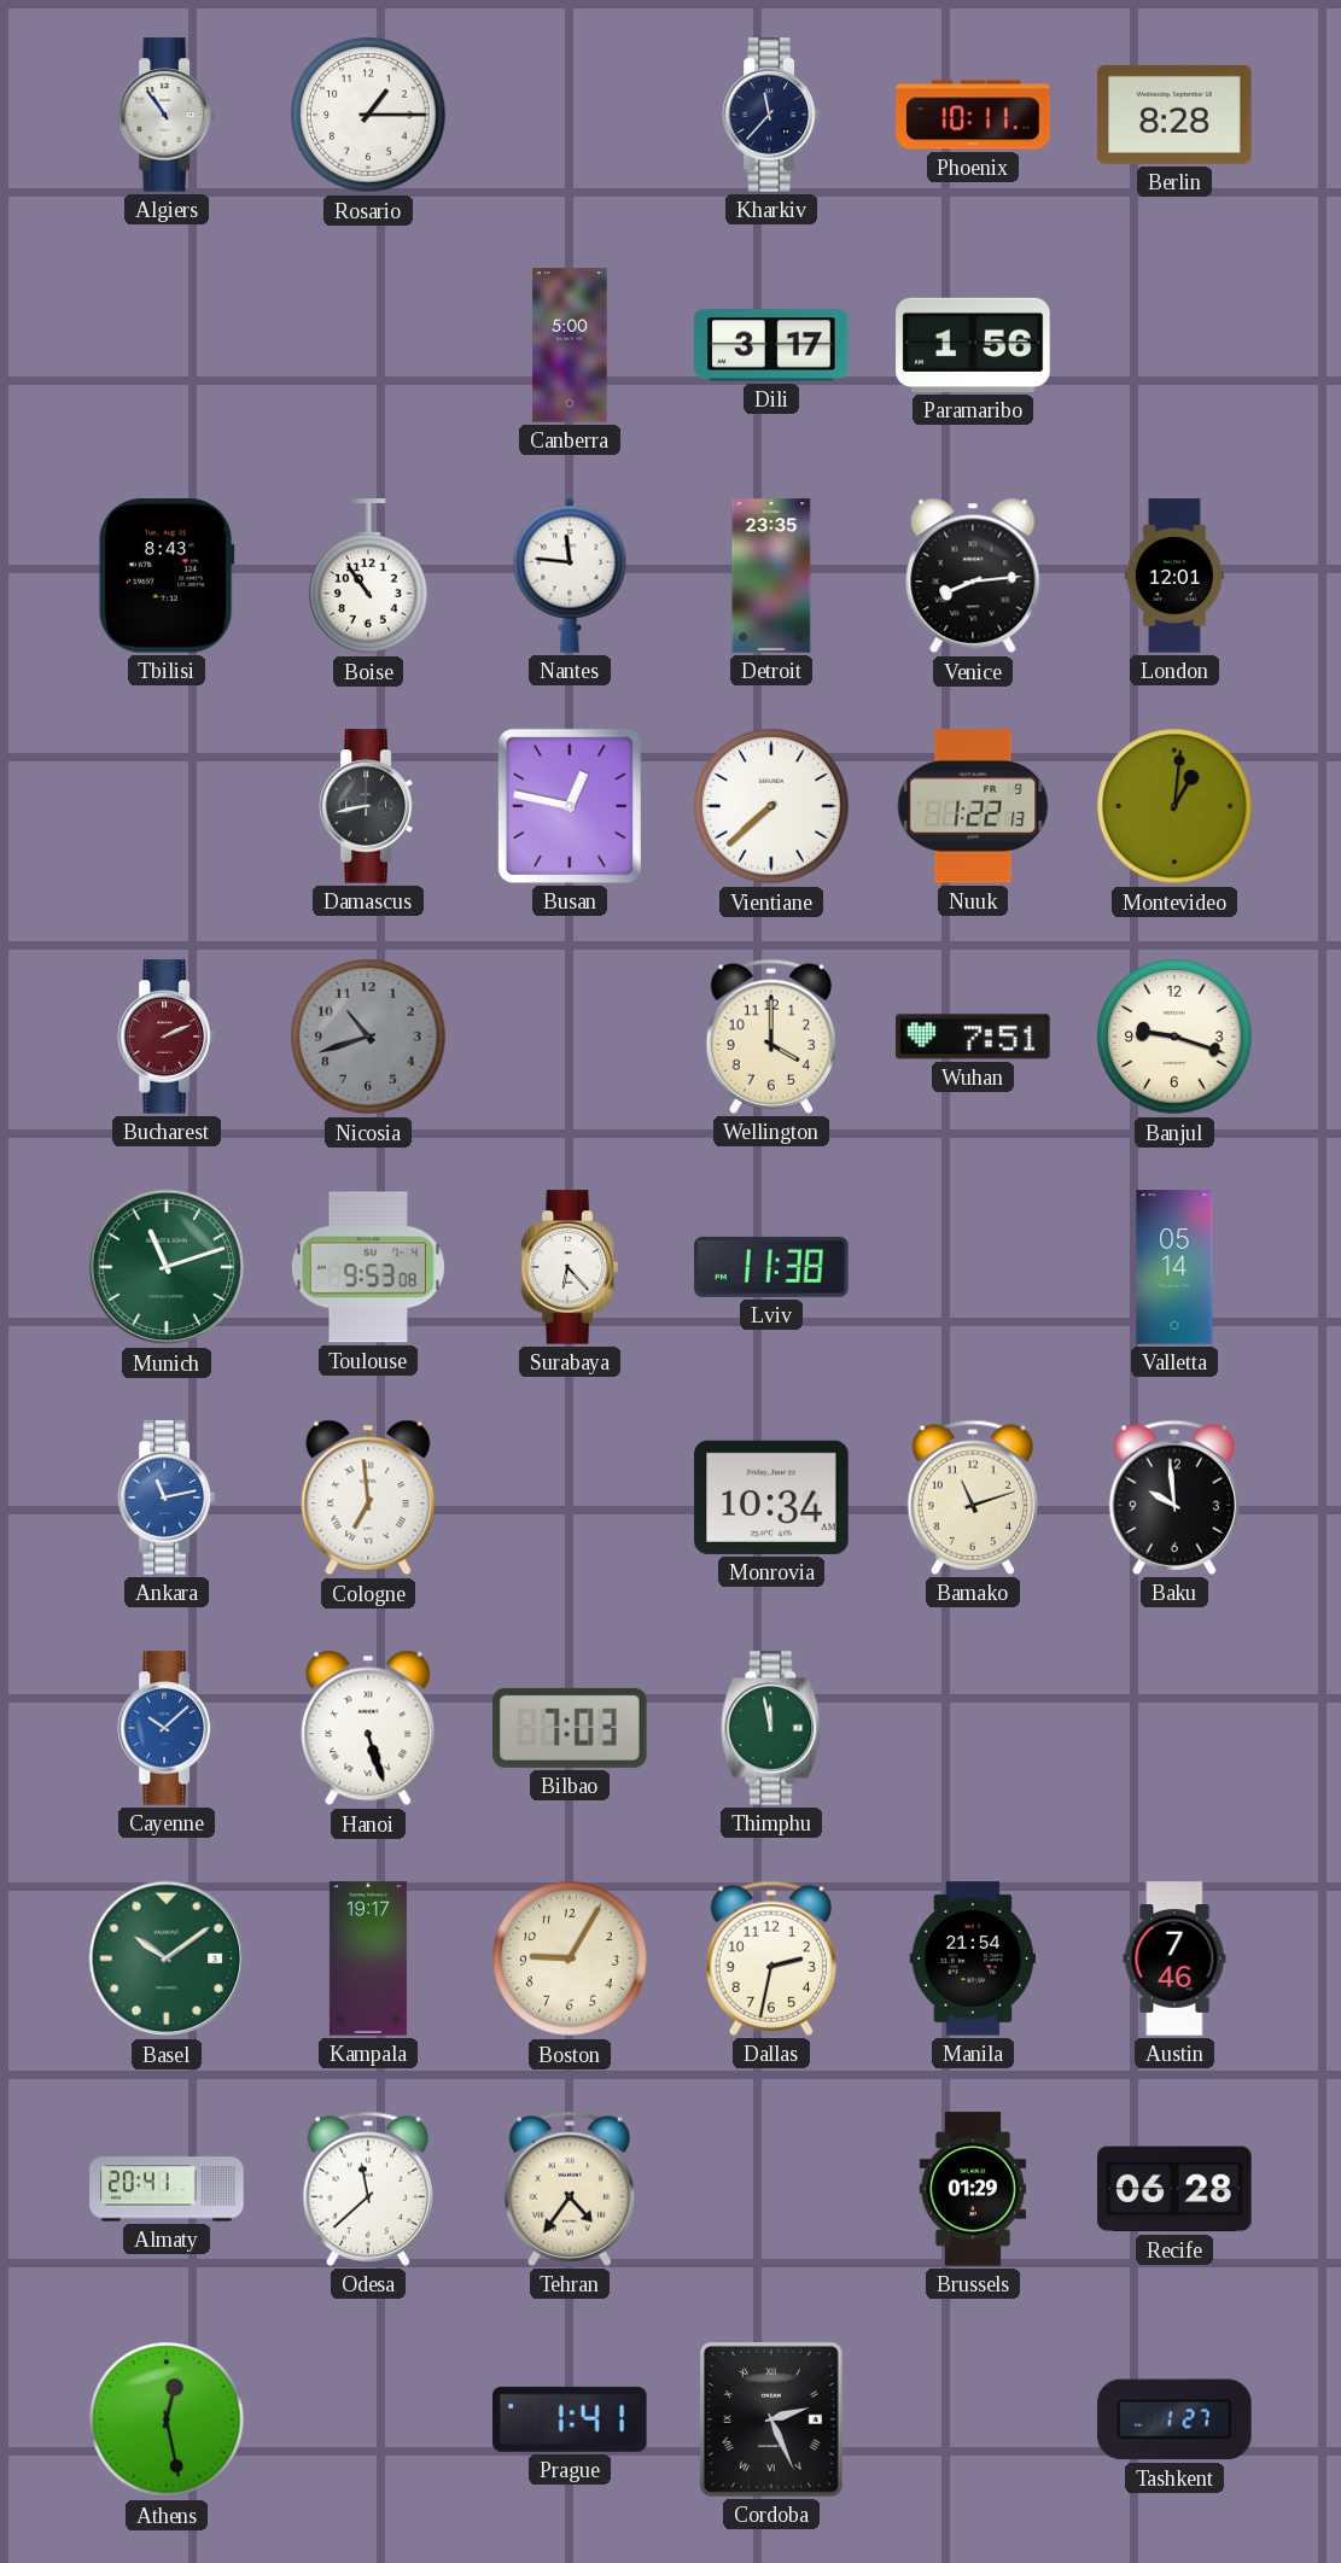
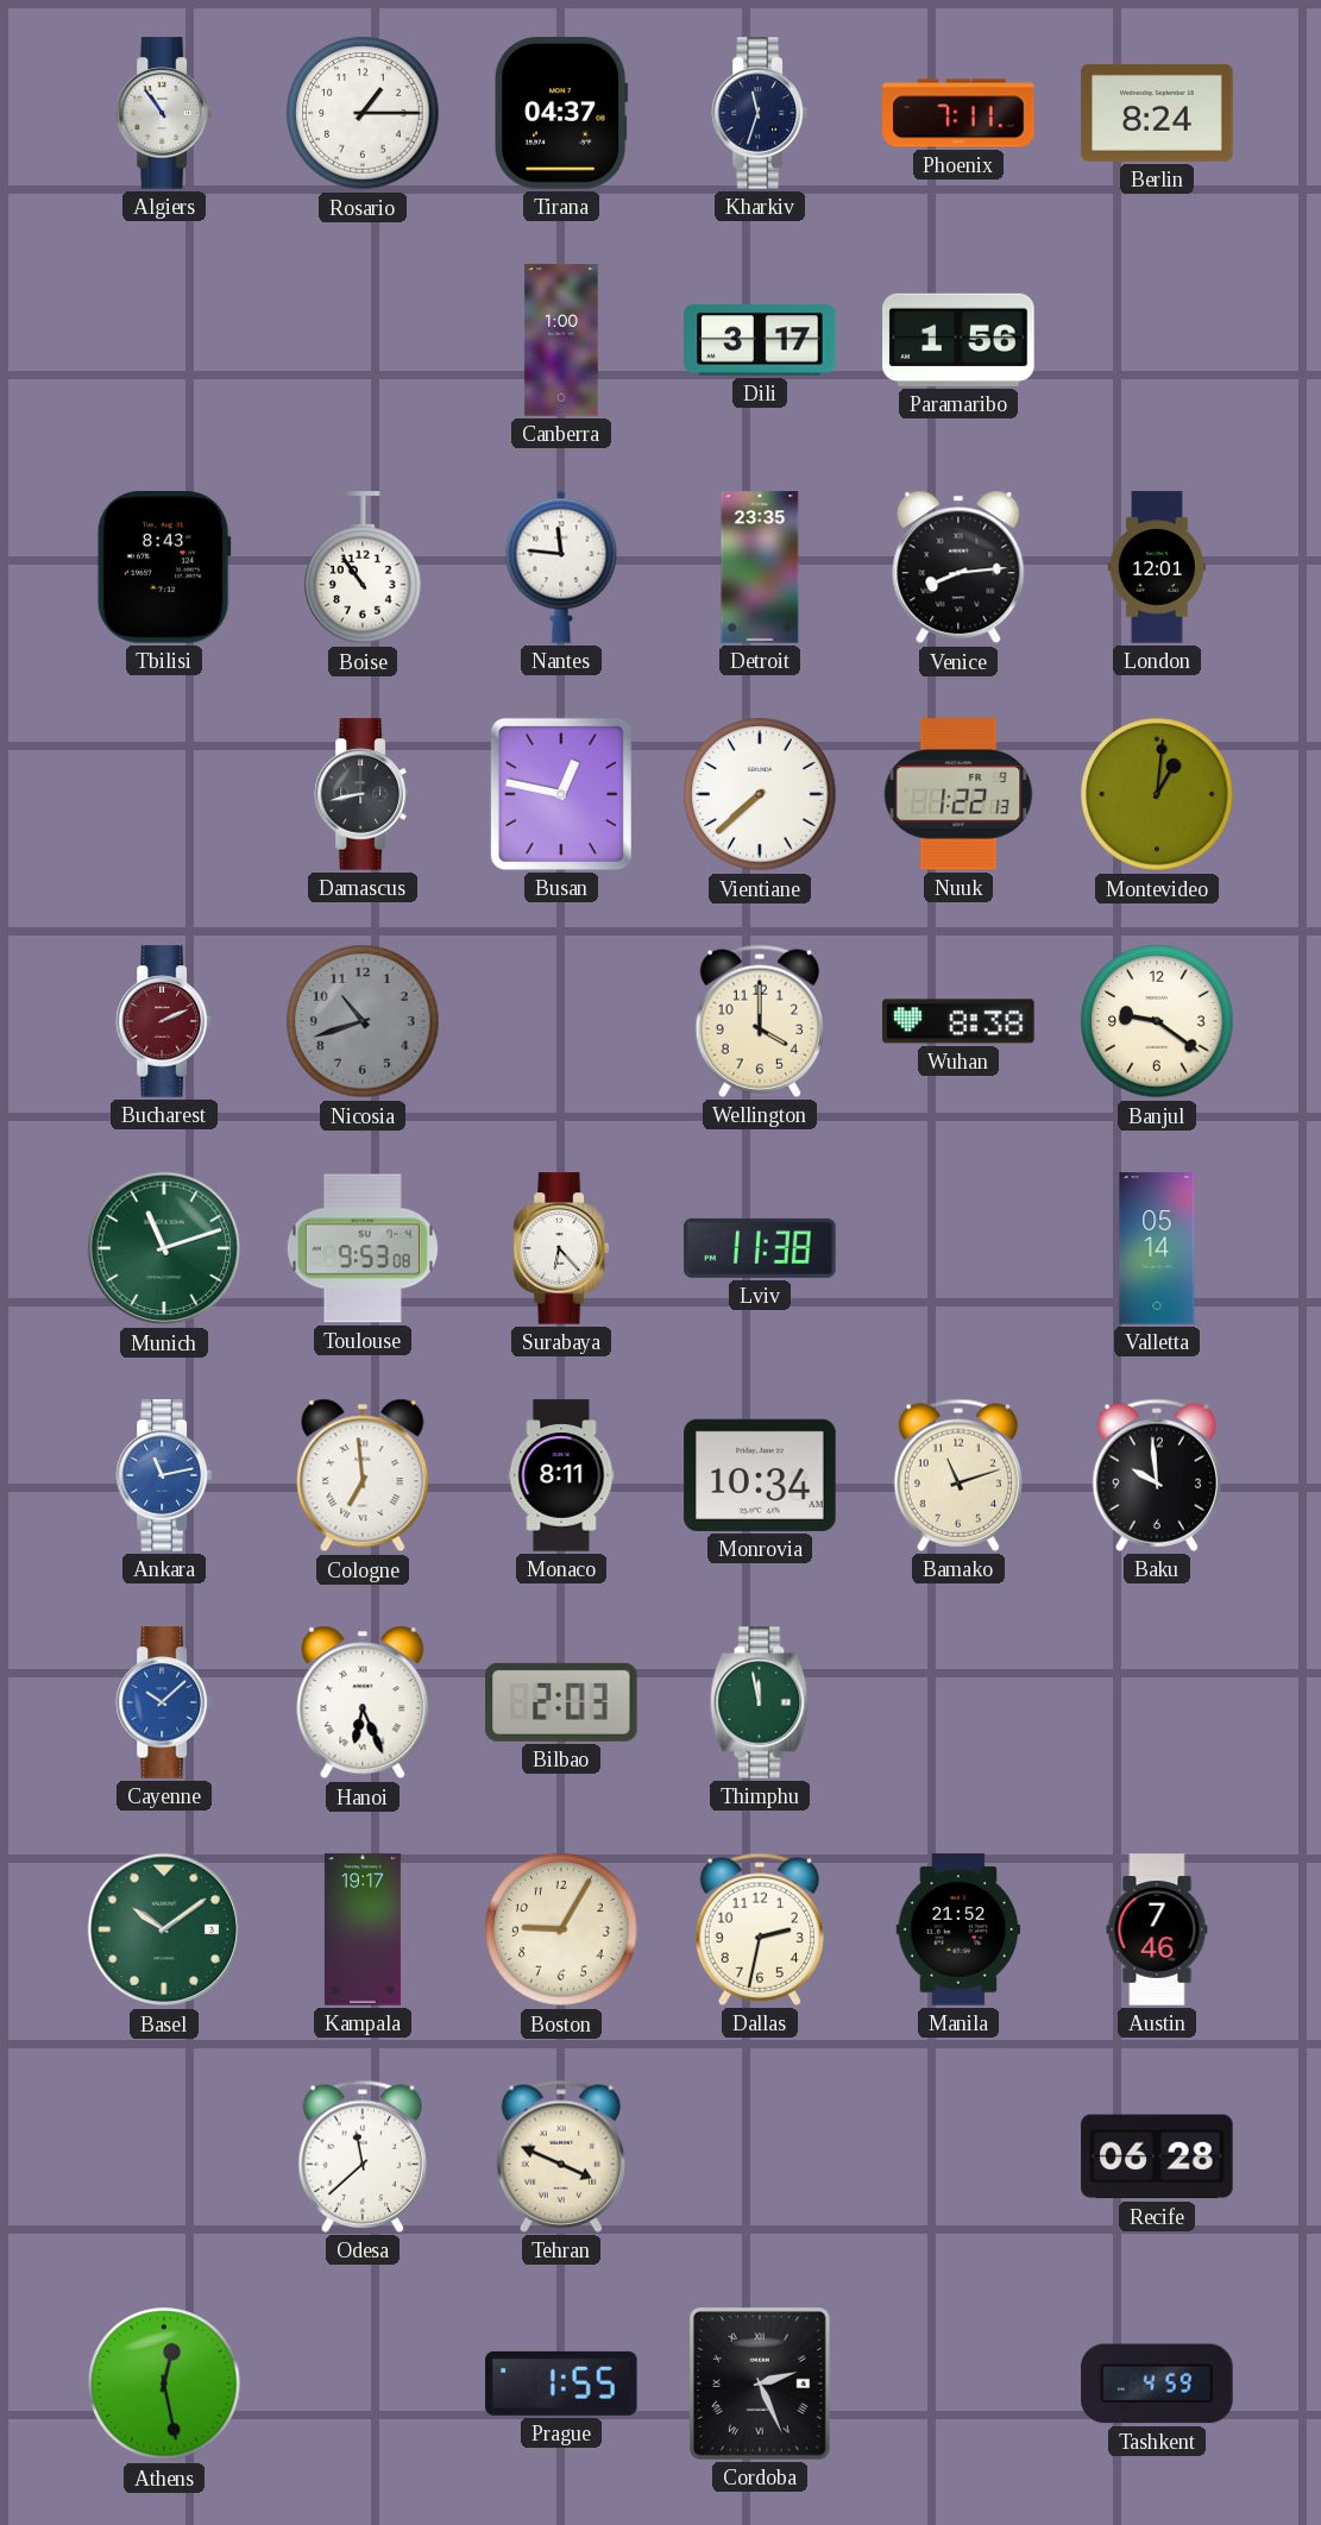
Tirana: none -> 04:37 (561, 113)
Kharkiv: 11:37 -> 11:33 (759, 113)
Phoenix: 10:11 -> 7:11 (958, 113)
Berlin: 8:28 -> 8:24 (1157, 113)
Canberra: 5:00 -> 1:00 (561, 340)
Wuhan: 7:51 -> 8:38 (958, 1021)
Banjul: 9:18 -> 9:21 (1157, 1021)
Monaco: none -> 8:11 (561, 1475)
Hanoi: 5:27 -> 6:26 (363, 1702)
Bilbao: 7:03 -> 2:03 (561, 1702)
Manila: 21:54 -> 21:52 (958, 1929)
Almaty: 20:41 -> none (167, 2189)
Tehran: 4:36 -> 3:49 (560, 2156)
Brussels: 01:29 -> none (973, 2189)
Prague: 1:41 -> 1:55 (561, 2384)
Tashkent: 1:27 -> 4:59 (1157, 2384)
